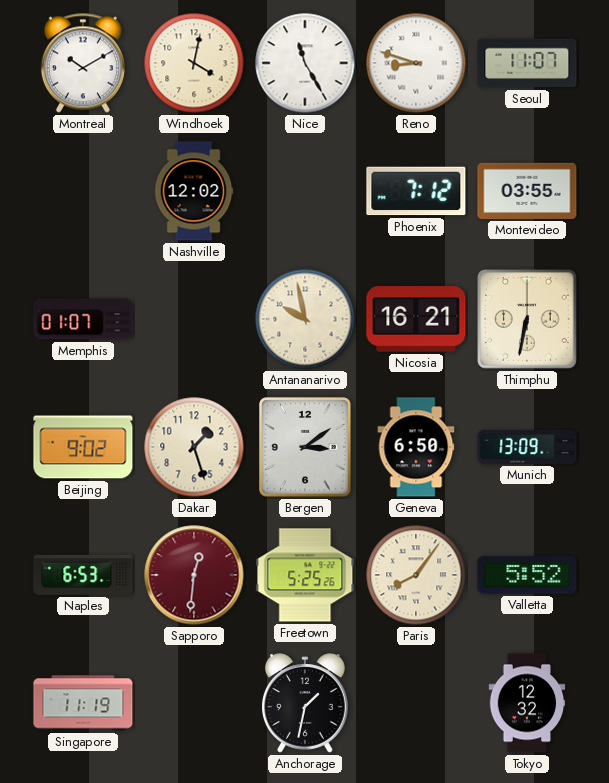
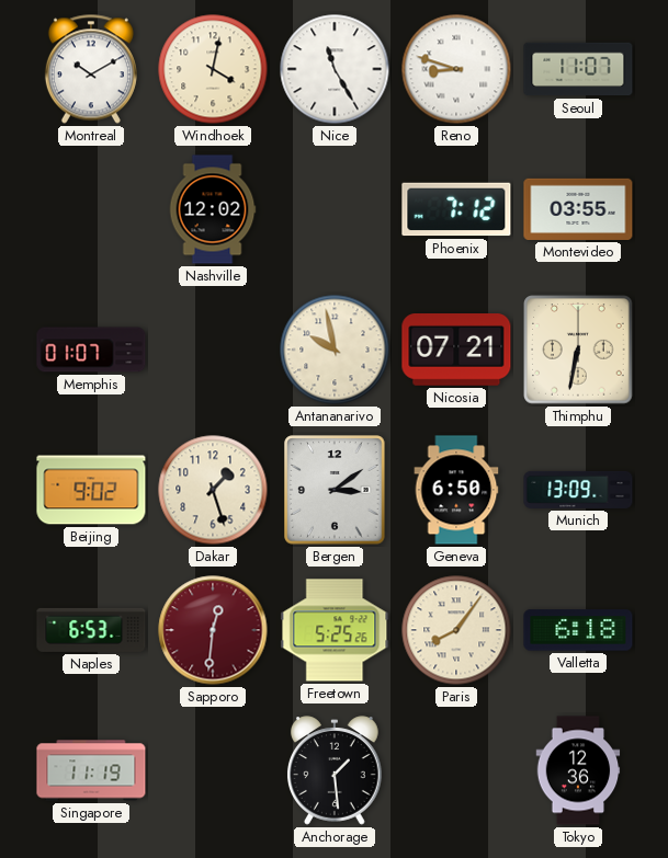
Nicosia: 16:21 -> 07:21 (456, 351)
Valletta: 5:52 -> 6:18 (578, 630)
Anchorage: 1:32 -> 1:29 (335, 770)
Tokyo: 12:32 -> 12:36 (578, 770)
